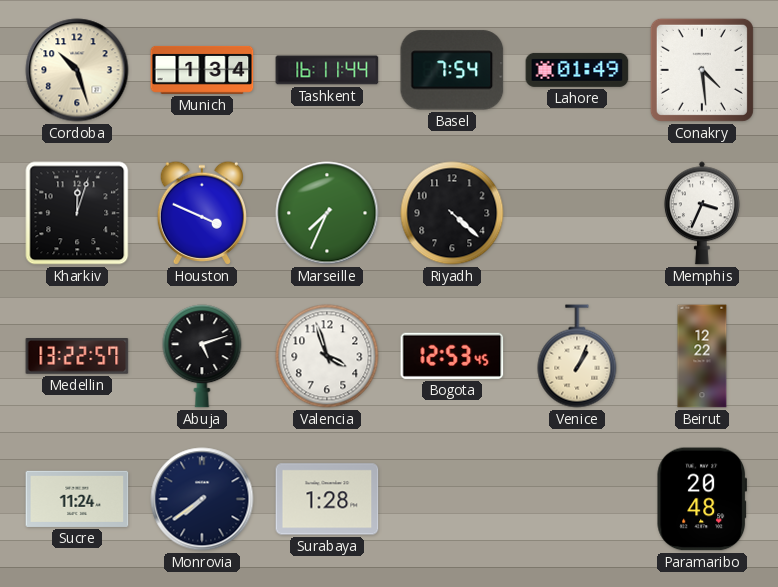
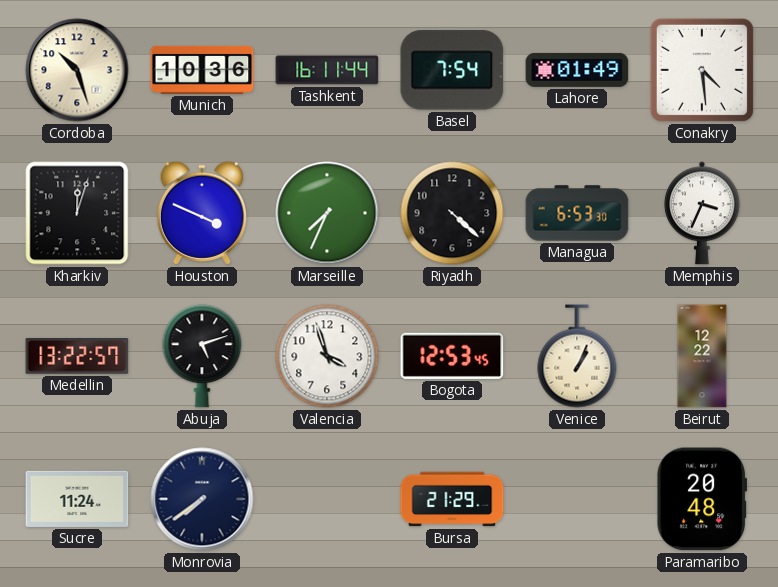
Munich: 1:34 -> 10:36 (202, 70)
Managua: none -> 6:53 (577, 213)
Surabaya: 1:28 -> none (327, 499)
Bursa: none -> 21:29 (452, 499)
